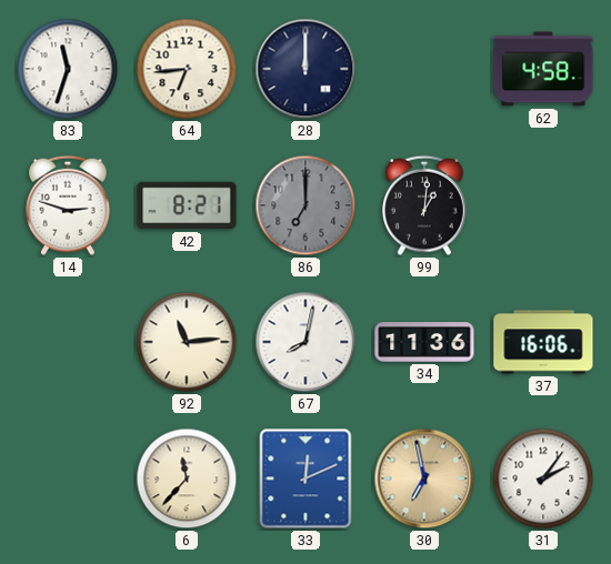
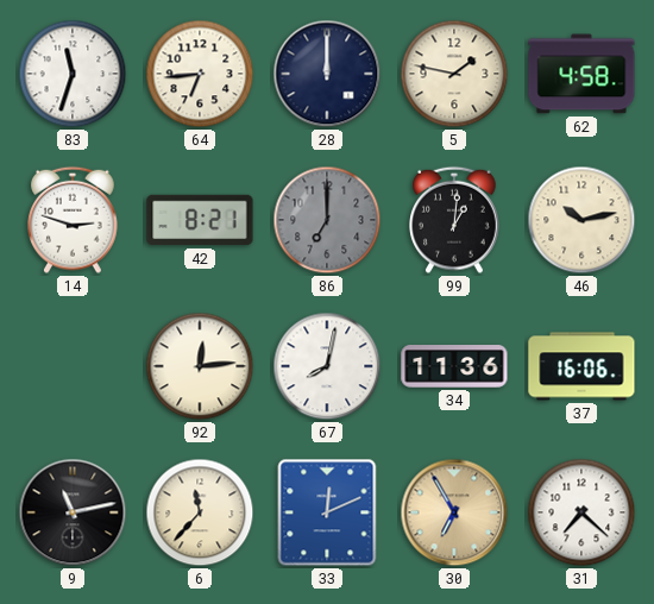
5: none -> 1:47 (454, 74)
46: none -> 10:13 (581, 220)
92: 11:14 -> 12:14 (200, 366)
9: none -> 11:13 (73, 512)
30: 6:58 -> 6:55 (454, 512)
31: 2:06 -> 7:22 (581, 512)
